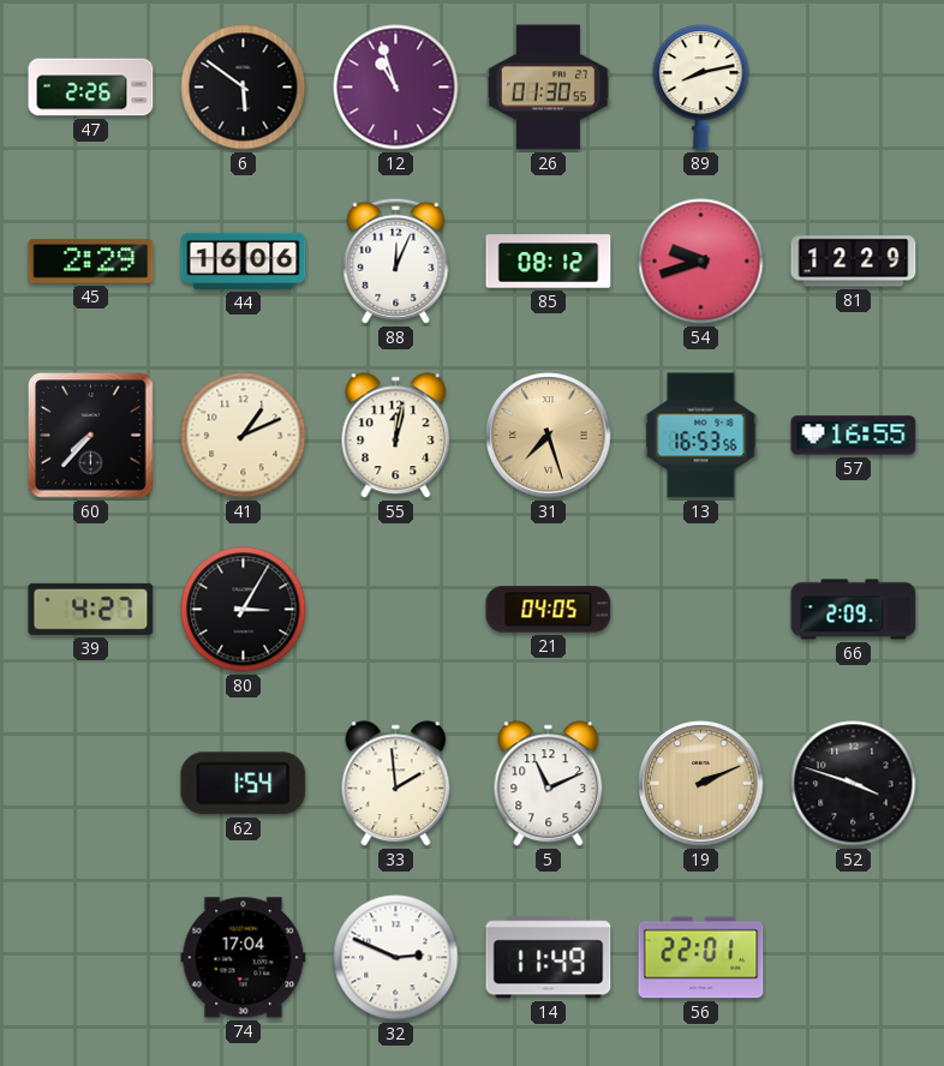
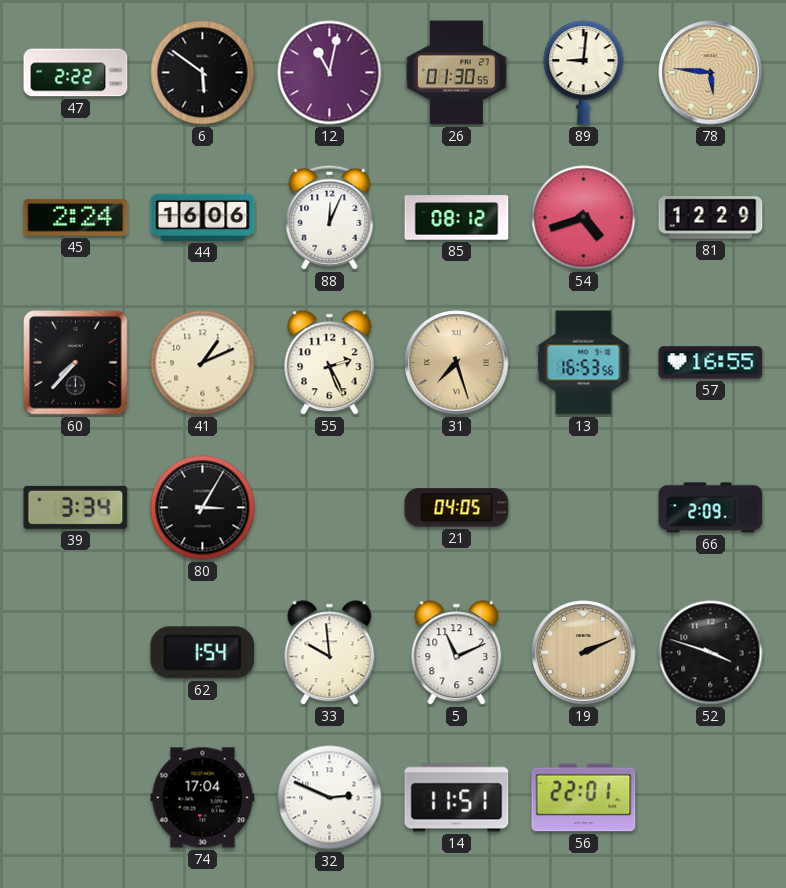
47: 2:26 -> 2:22 (76, 73)
12: 10:57 -> 11:02 (330, 73)
89: 8:13 -> 9:01 (584, 73)
78: none -> 5:46 (711, 73)
45: 2:29 -> 2:24 (76, 218)
54: 9:42 -> 4:42 (584, 218)
55: 12:02 -> 2:26 (330, 363)
39: 4:27 -> 3:34 (76, 507)
33: 1:59 -> 9:59 (330, 653)
14: 11:49 -> 11:51 (457, 798)
